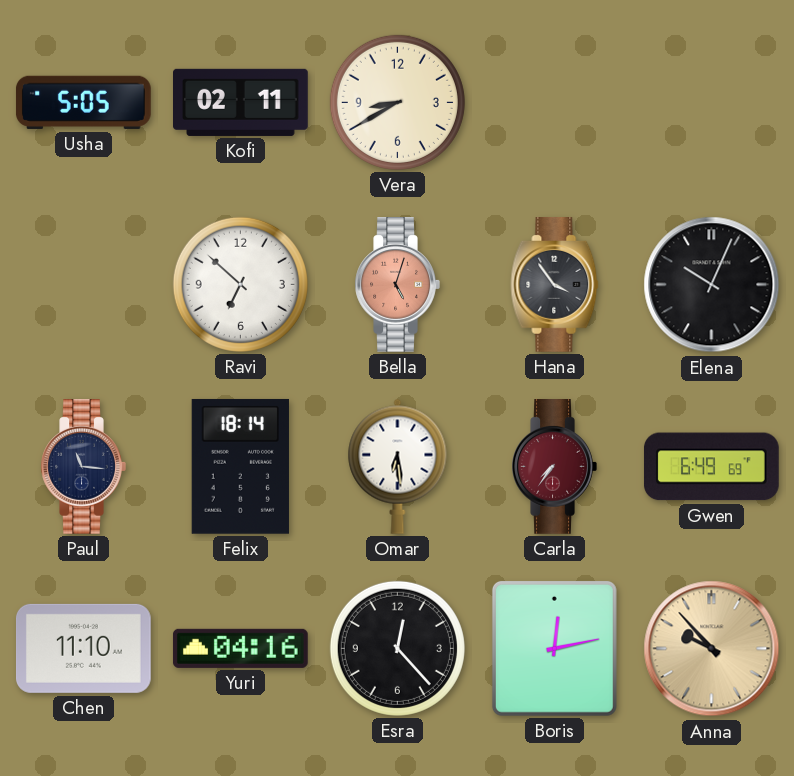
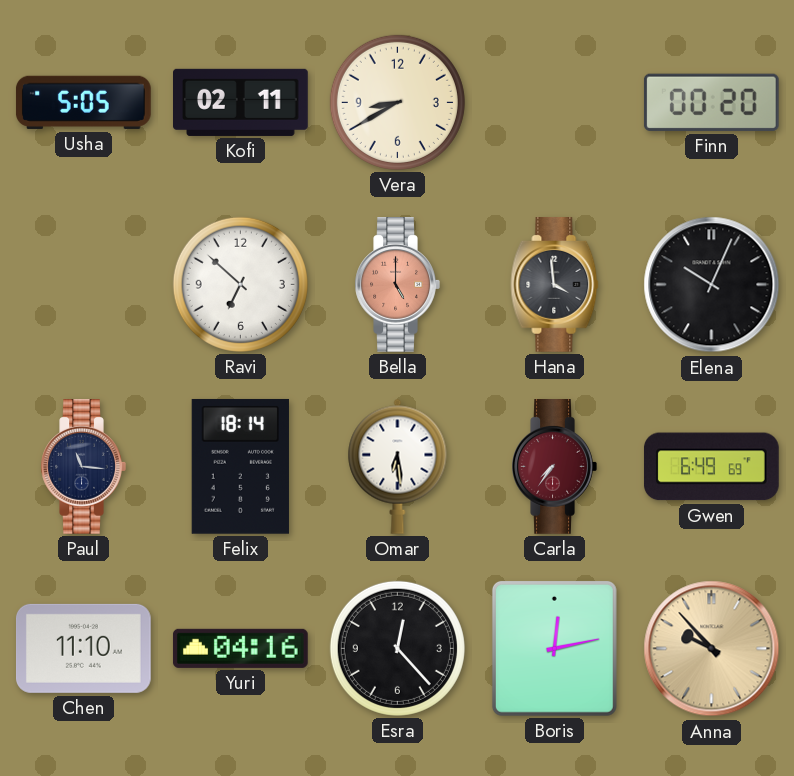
Finn: none -> 00:20 (711, 102)
Bella: 5:03 -> 5:00 (397, 285)
Hana: 3:54 -> 3:59 (555, 285)
